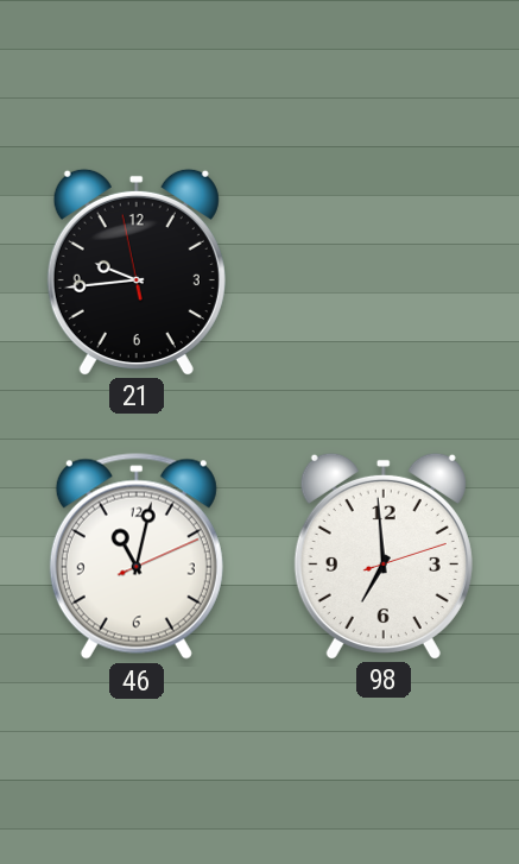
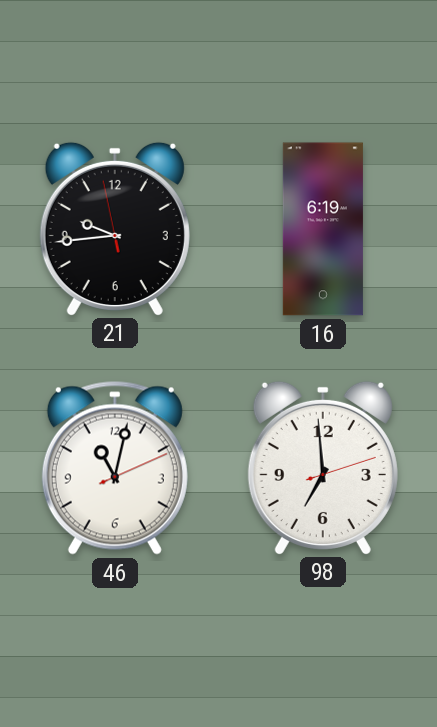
16: none -> 6:19 (323, 229)
